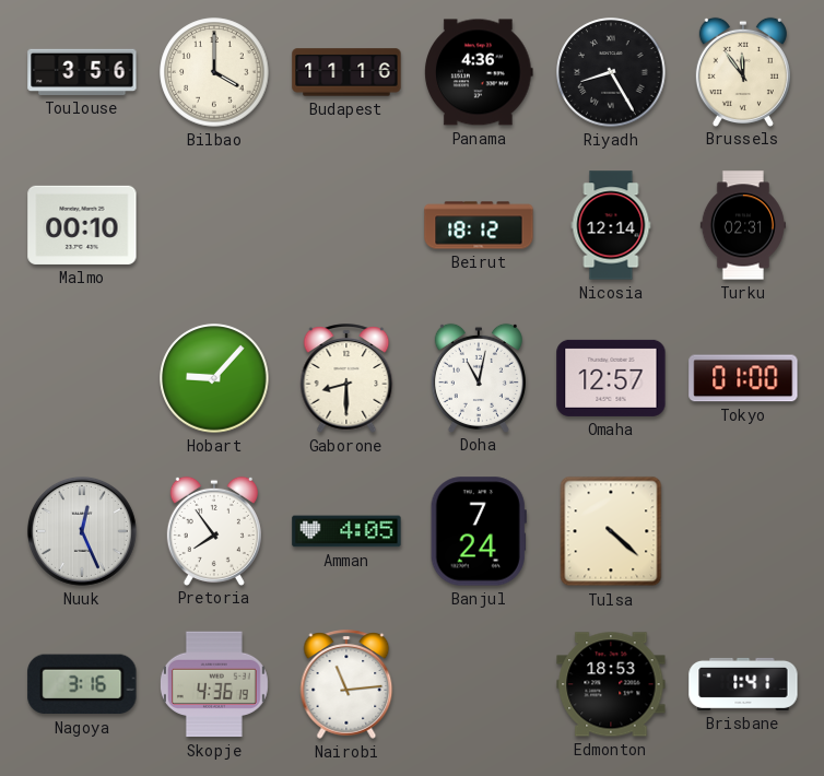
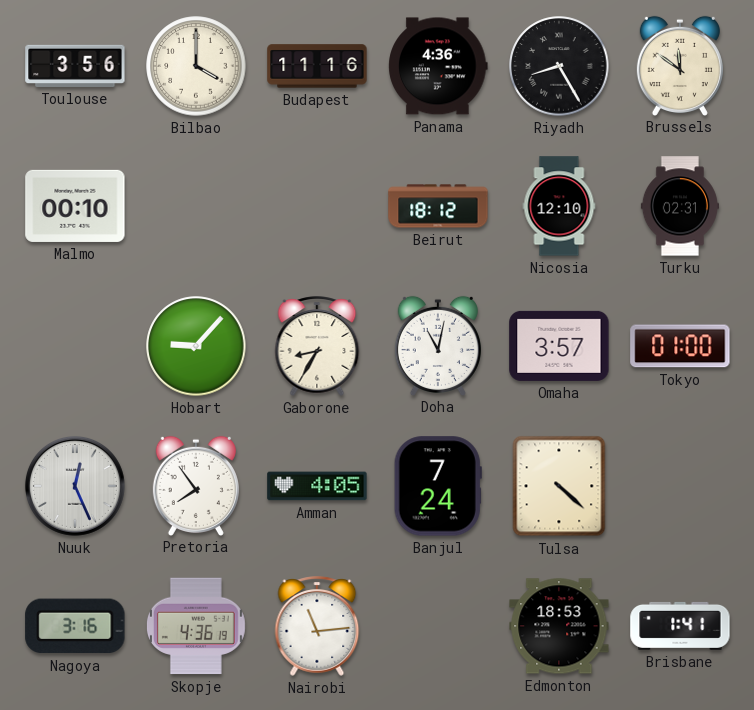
Brussels: 11:54 -> 11:51 (680, 65)
Nicosia: 12:14 -> 12:10 (559, 206)
Gaborone: 8:30 -> 8:35 (317, 346)
Omaha: 12:57 -> 3:57 (559, 346)
